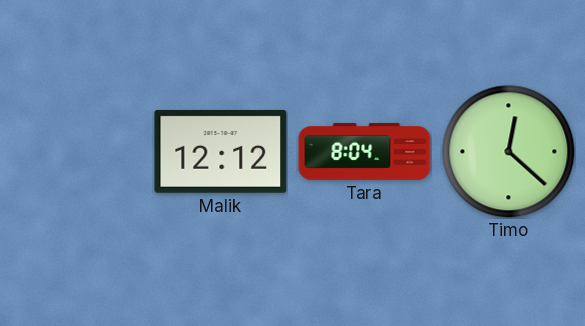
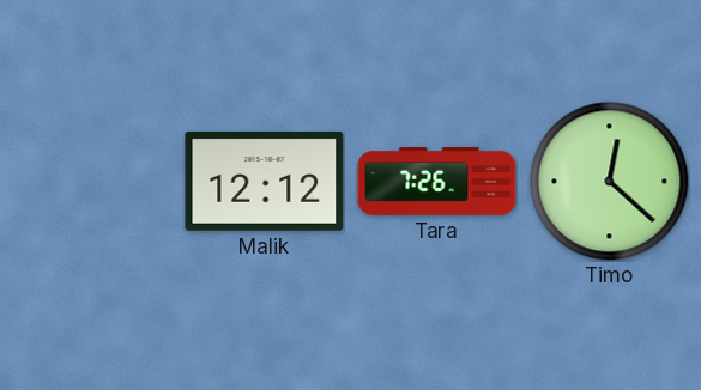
Tara: 8:04 -> 7:26 (437, 182)
